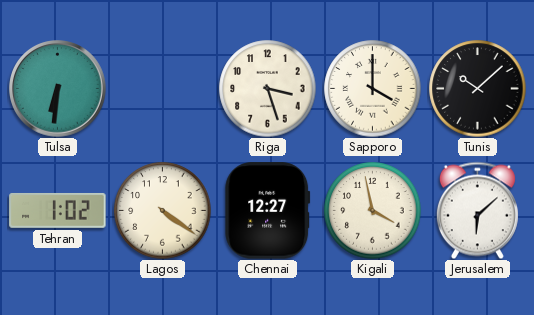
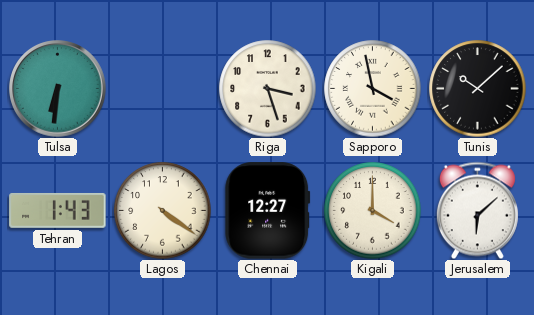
Sapporo: 4:00 -> 3:58 (373, 89)
Tehran: 1:02 -> 1:43 (58, 210)
Kigali: 3:58 -> 4:00 (373, 211)
